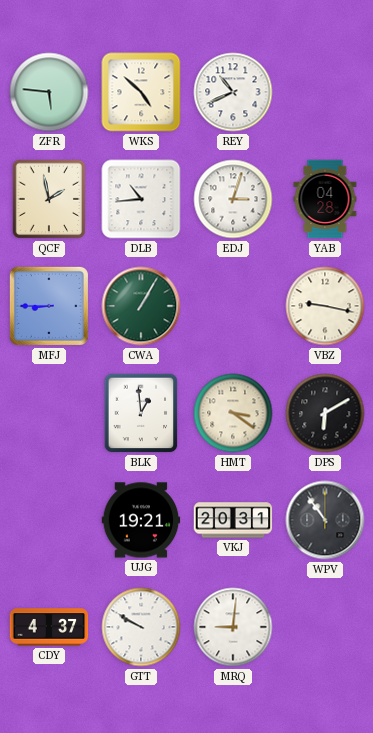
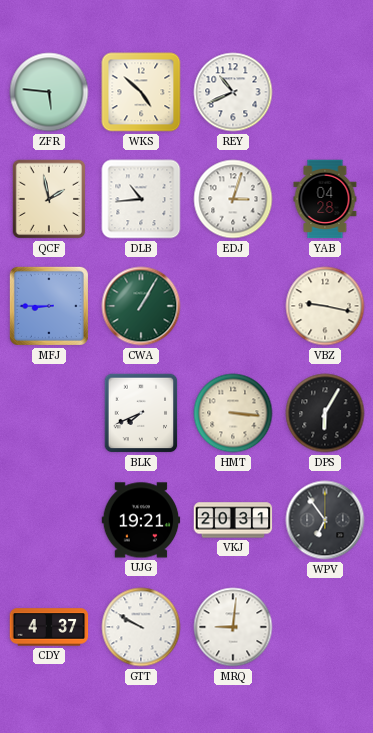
BLK: 12:59 -> 7:41 (141, 413)
HMT: 3:21 -> 3:16 (233, 413)
DPS: 6:10 -> 6:05 (325, 413)
WPV: 10:54 -> 6:54 (325, 520)
